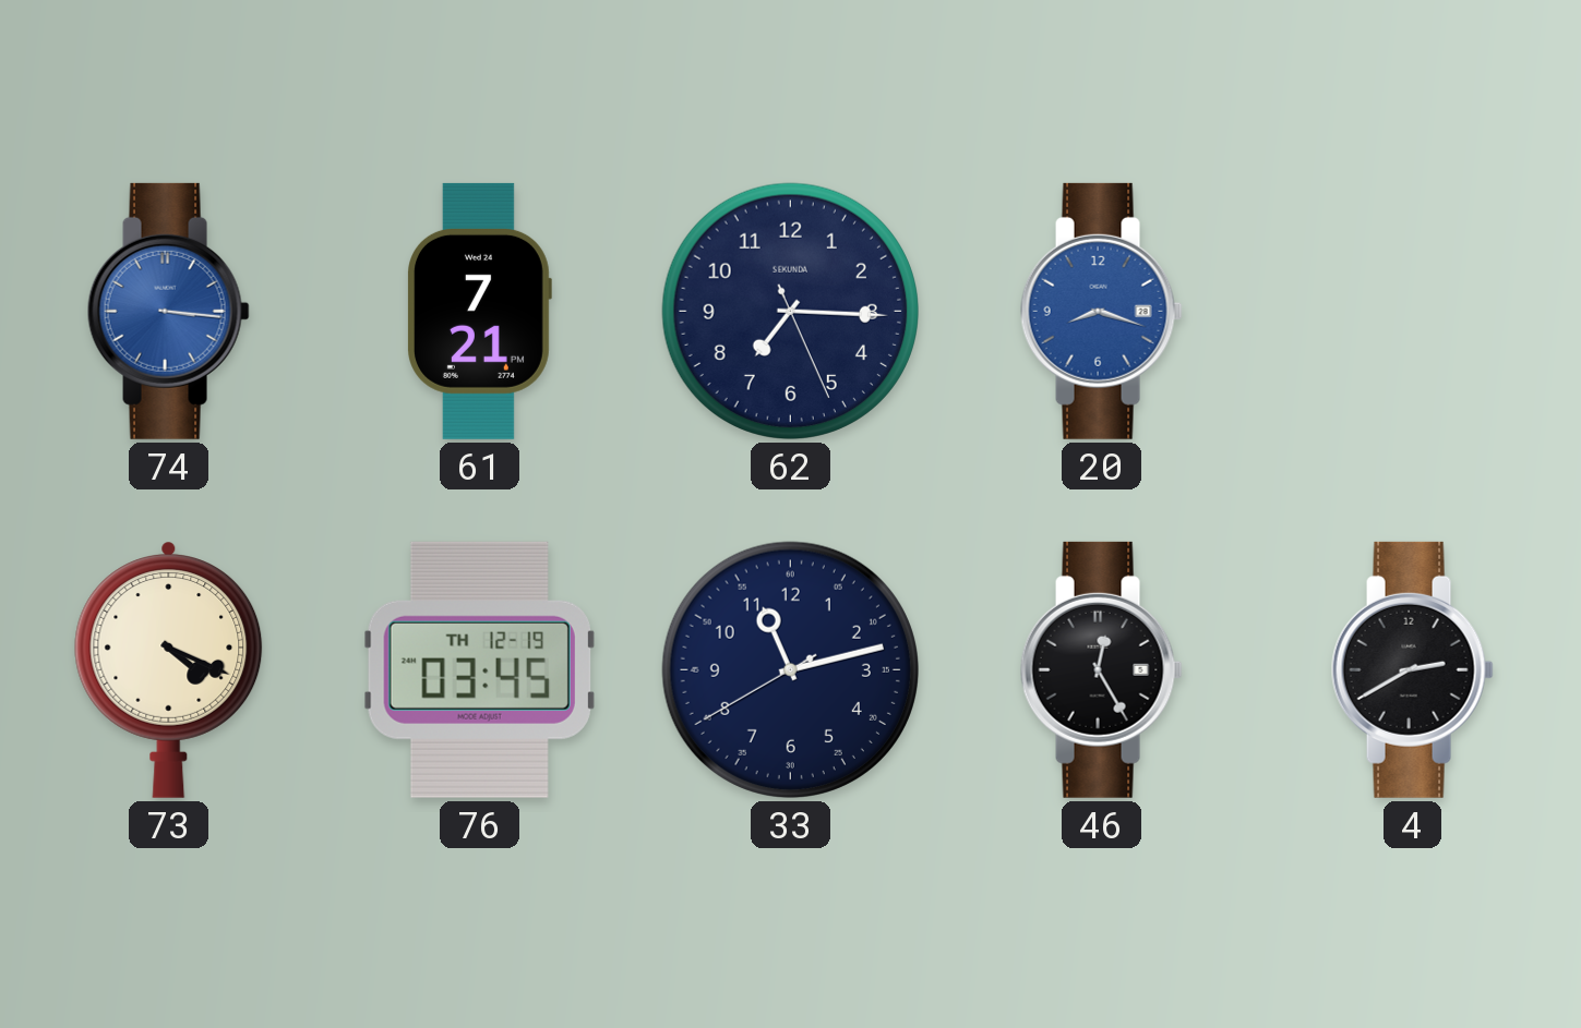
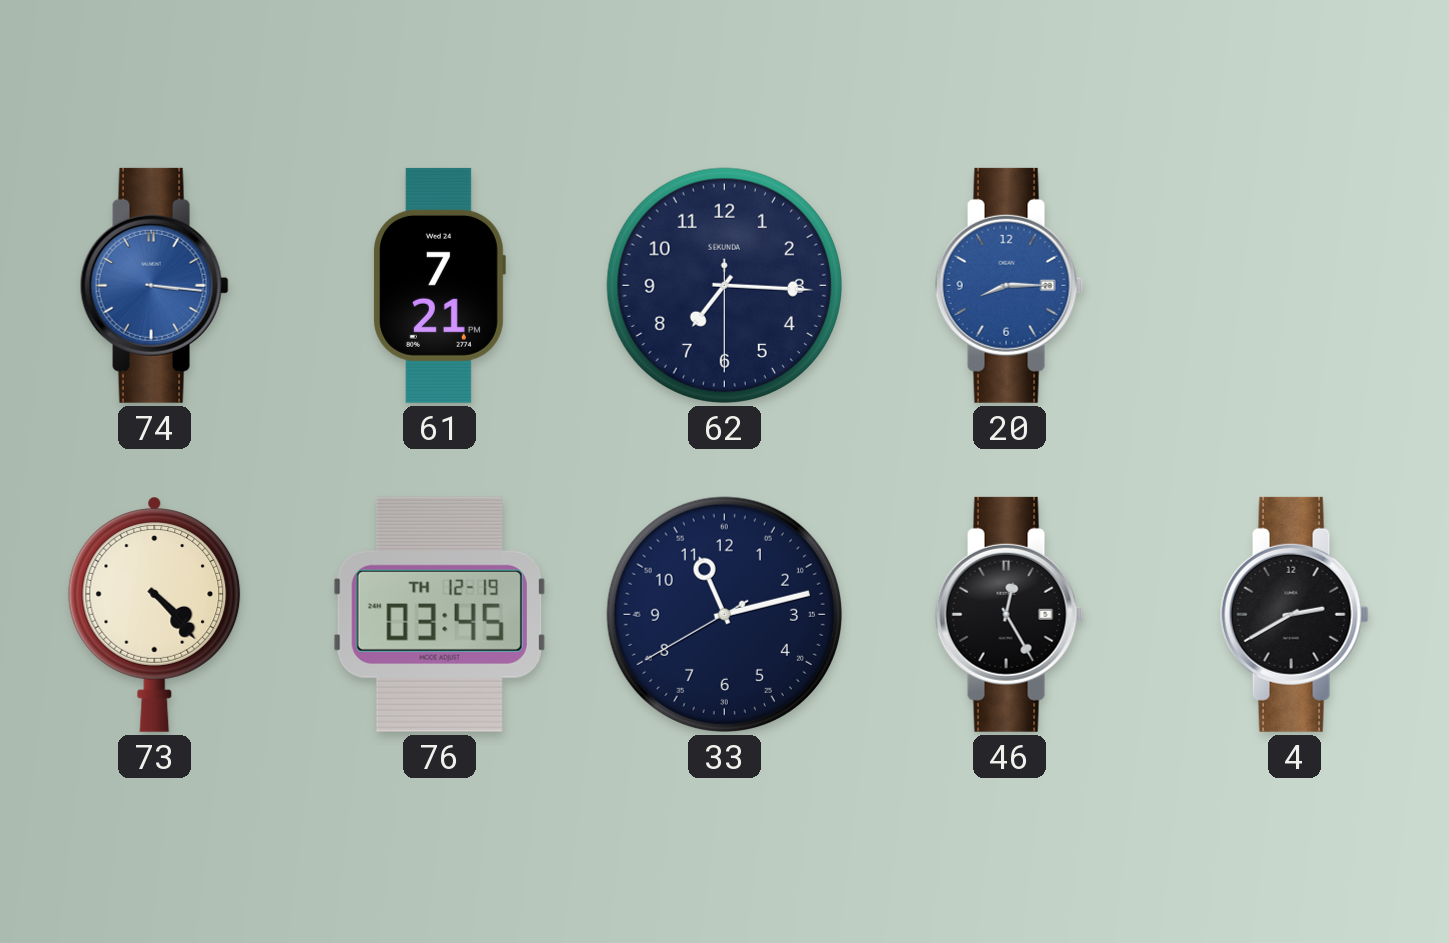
62: 7:15:26 -> 7:15:30 (724, 285)
20: 8:18 -> 8:15 (1009, 285)
73: 4:19 -> 4:23 (155, 614)
